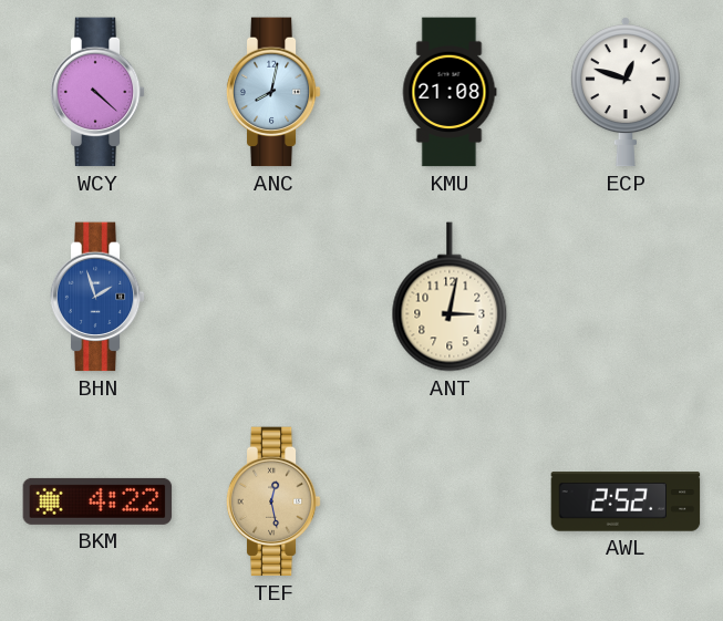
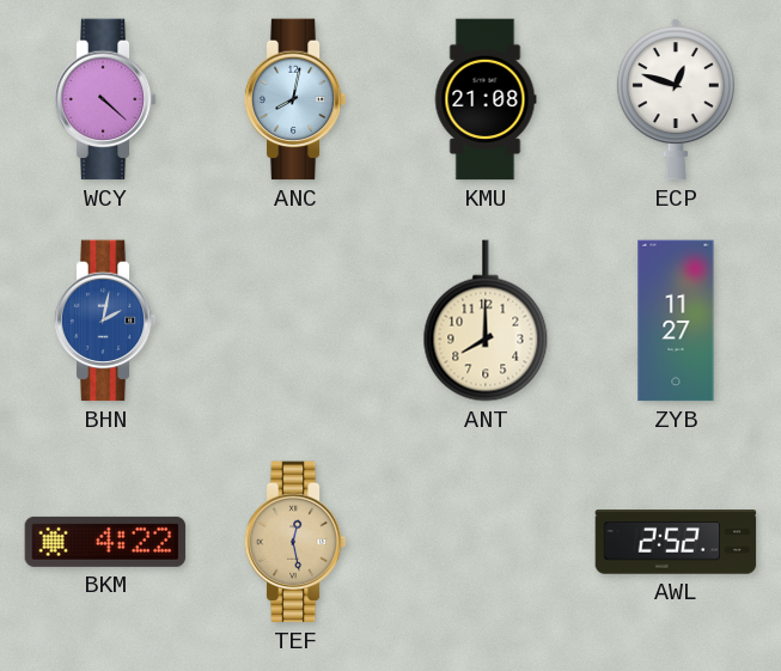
BHN: 1:57 -> 2:02 (105, 321)
ANT: 3:02 -> 8:00 (486, 321)
ZYB: none -> 11:27 (676, 321)
